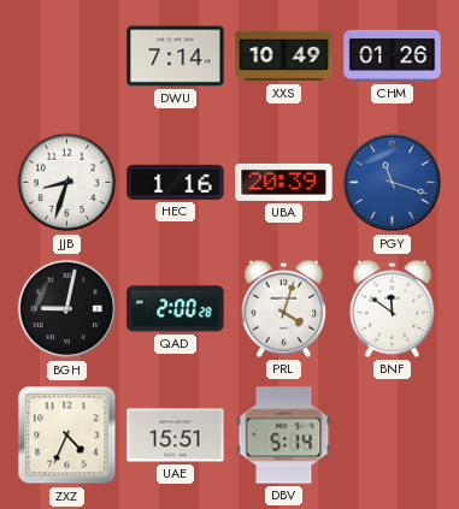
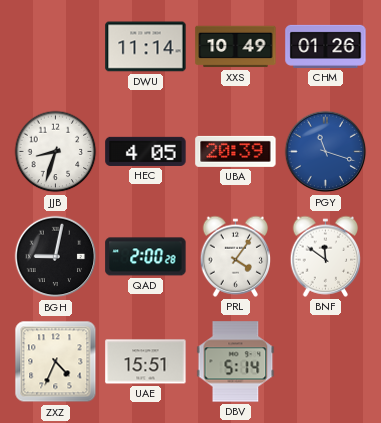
DWU: 7:14 -> 11:14 (146, 47)
HEC: 1:16 -> 4:05 (146, 151)
PRL: 4:03 -> 4:06 (236, 256)
